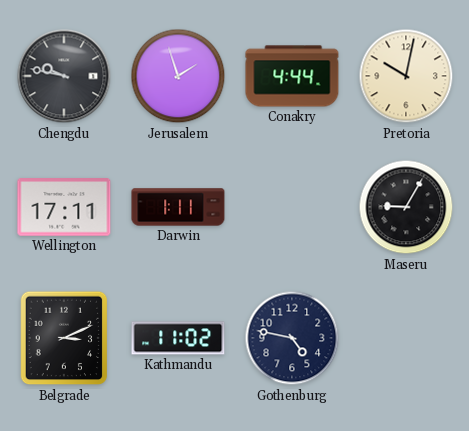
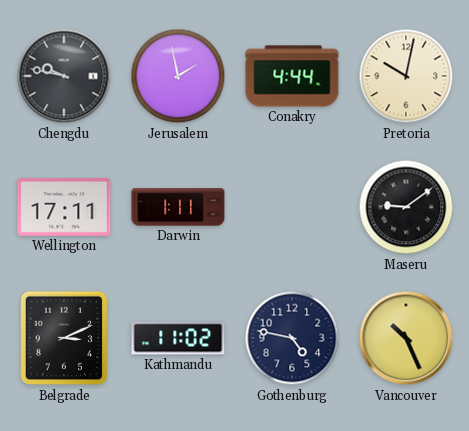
Jerusalem: 1:57 -> 1:58 (178, 76)
Maseru: 9:05 -> 9:09 (406, 207)
Vancouver: none -> 10:26 (406, 338)
